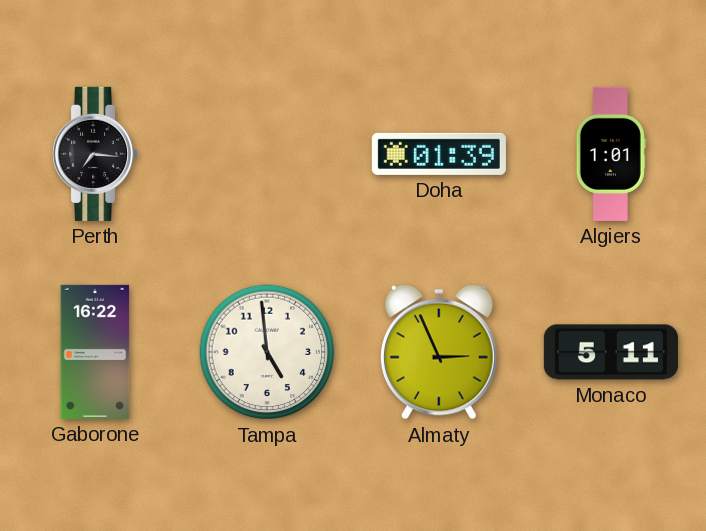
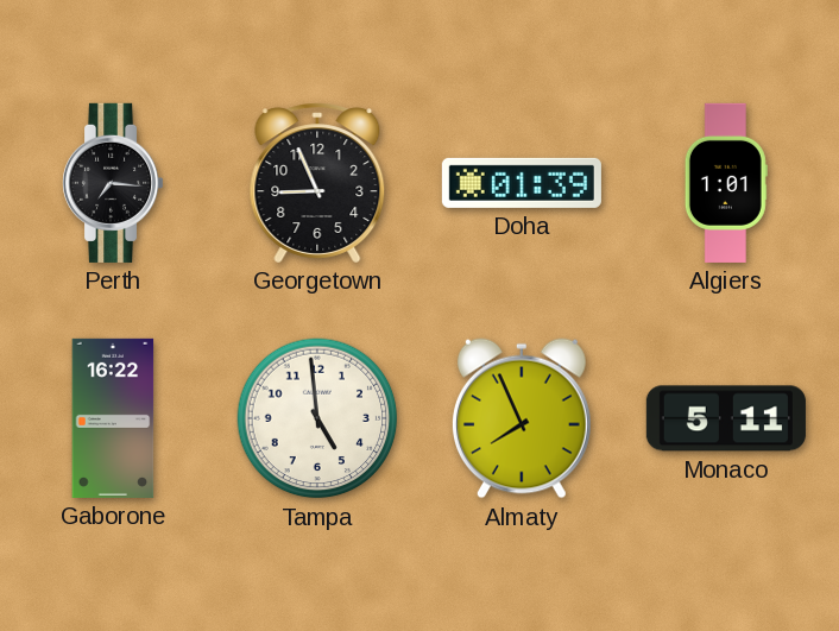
Georgetown: none -> 8:56 (317, 183)
Almaty: 2:56 -> 7:56 (522, 418)
